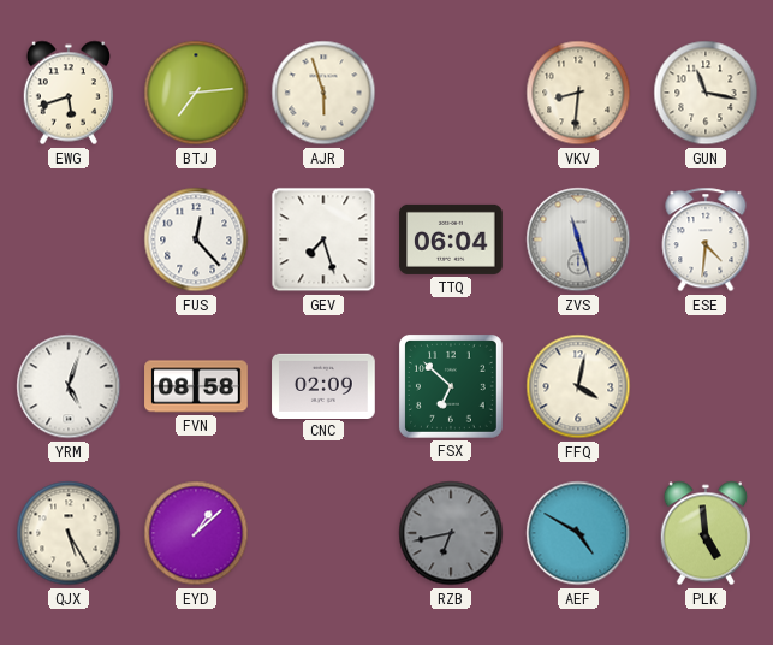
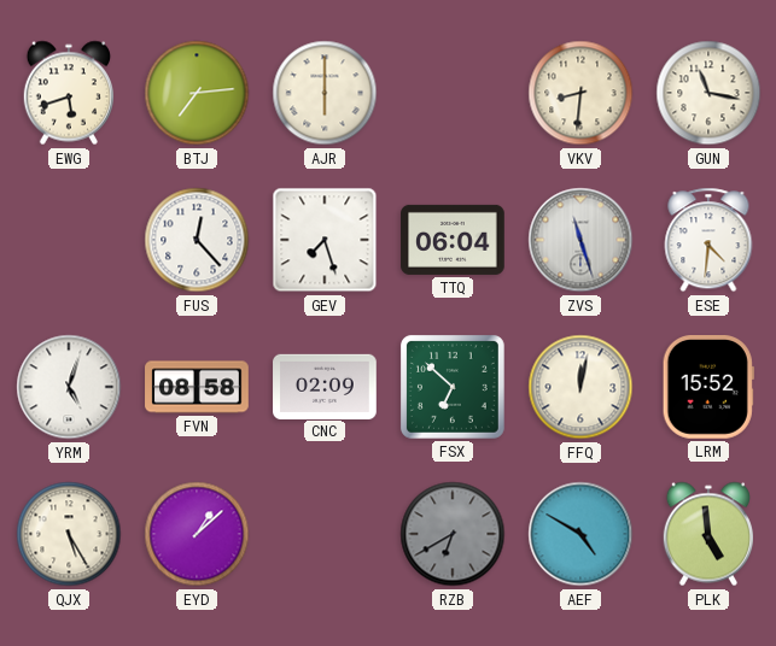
AJR: 5:57 -> 6:00 (325, 93)
FFQ: 4:02 -> 12:02 (580, 387)
LRM: none -> 15:52 (708, 388)
RZB: 6:43 -> 6:40 (453, 534)
